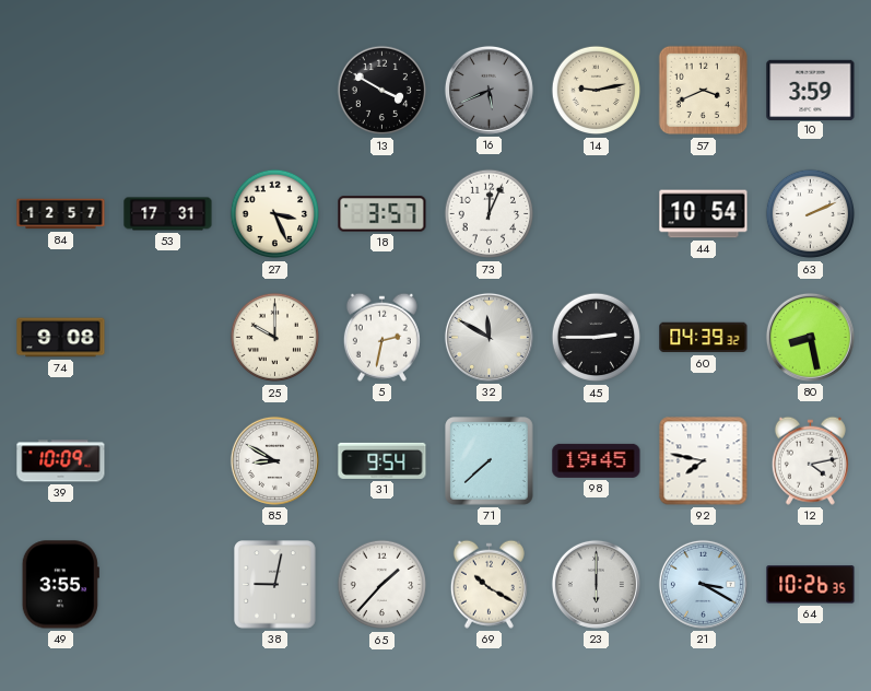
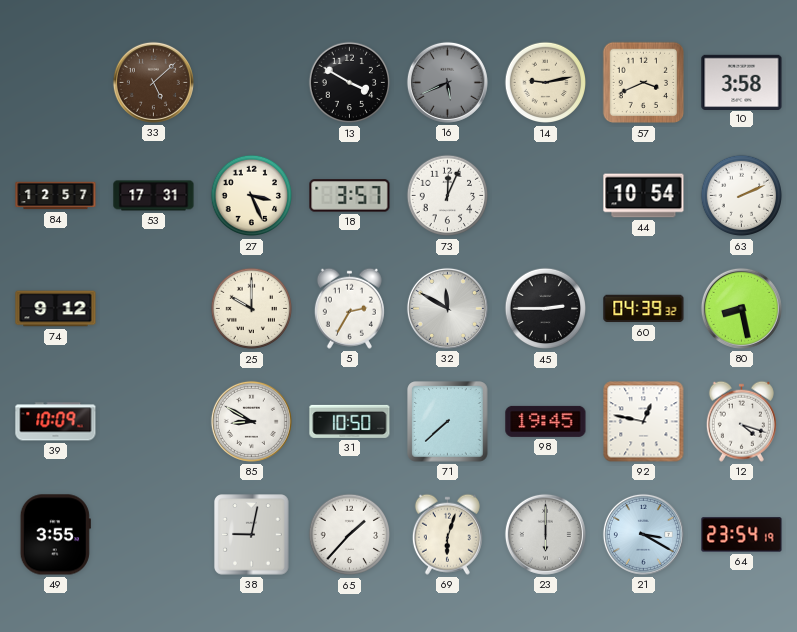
33: none -> 5:08 (153, 82)
10: 3:59 -> 3:58 (742, 82)
74: 9:08 -> 9:12 (56, 309)
5: 2:32 -> 2:35 (349, 308)
31: 9:54 -> 10:50 (350, 421)
92: 7:47 -> 12:47 (644, 422)
12: 4:13 -> 4:18 (741, 421)
69: 10:20 -> 6:03 (447, 534)
64: 10:26 -> 23:54 (742, 535)
